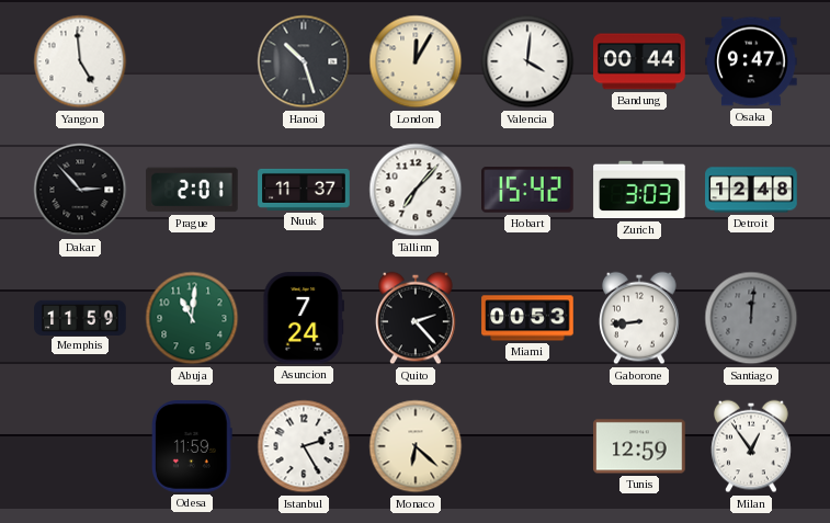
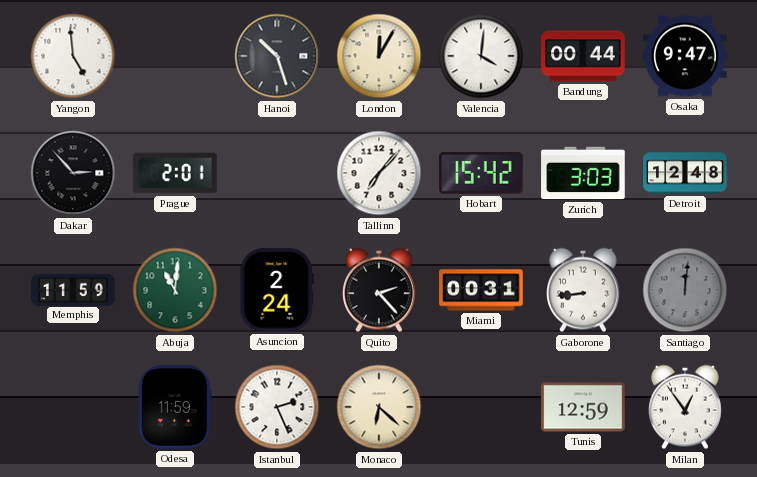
Nuuk: 11:37 -> none (304, 190)
Asuncion: 7:24 -> 2:24 (277, 290)
Miami: 00:53 -> 00:31 (481, 290)
Istanbul: 2:25 -> 2:26 (277, 407)
